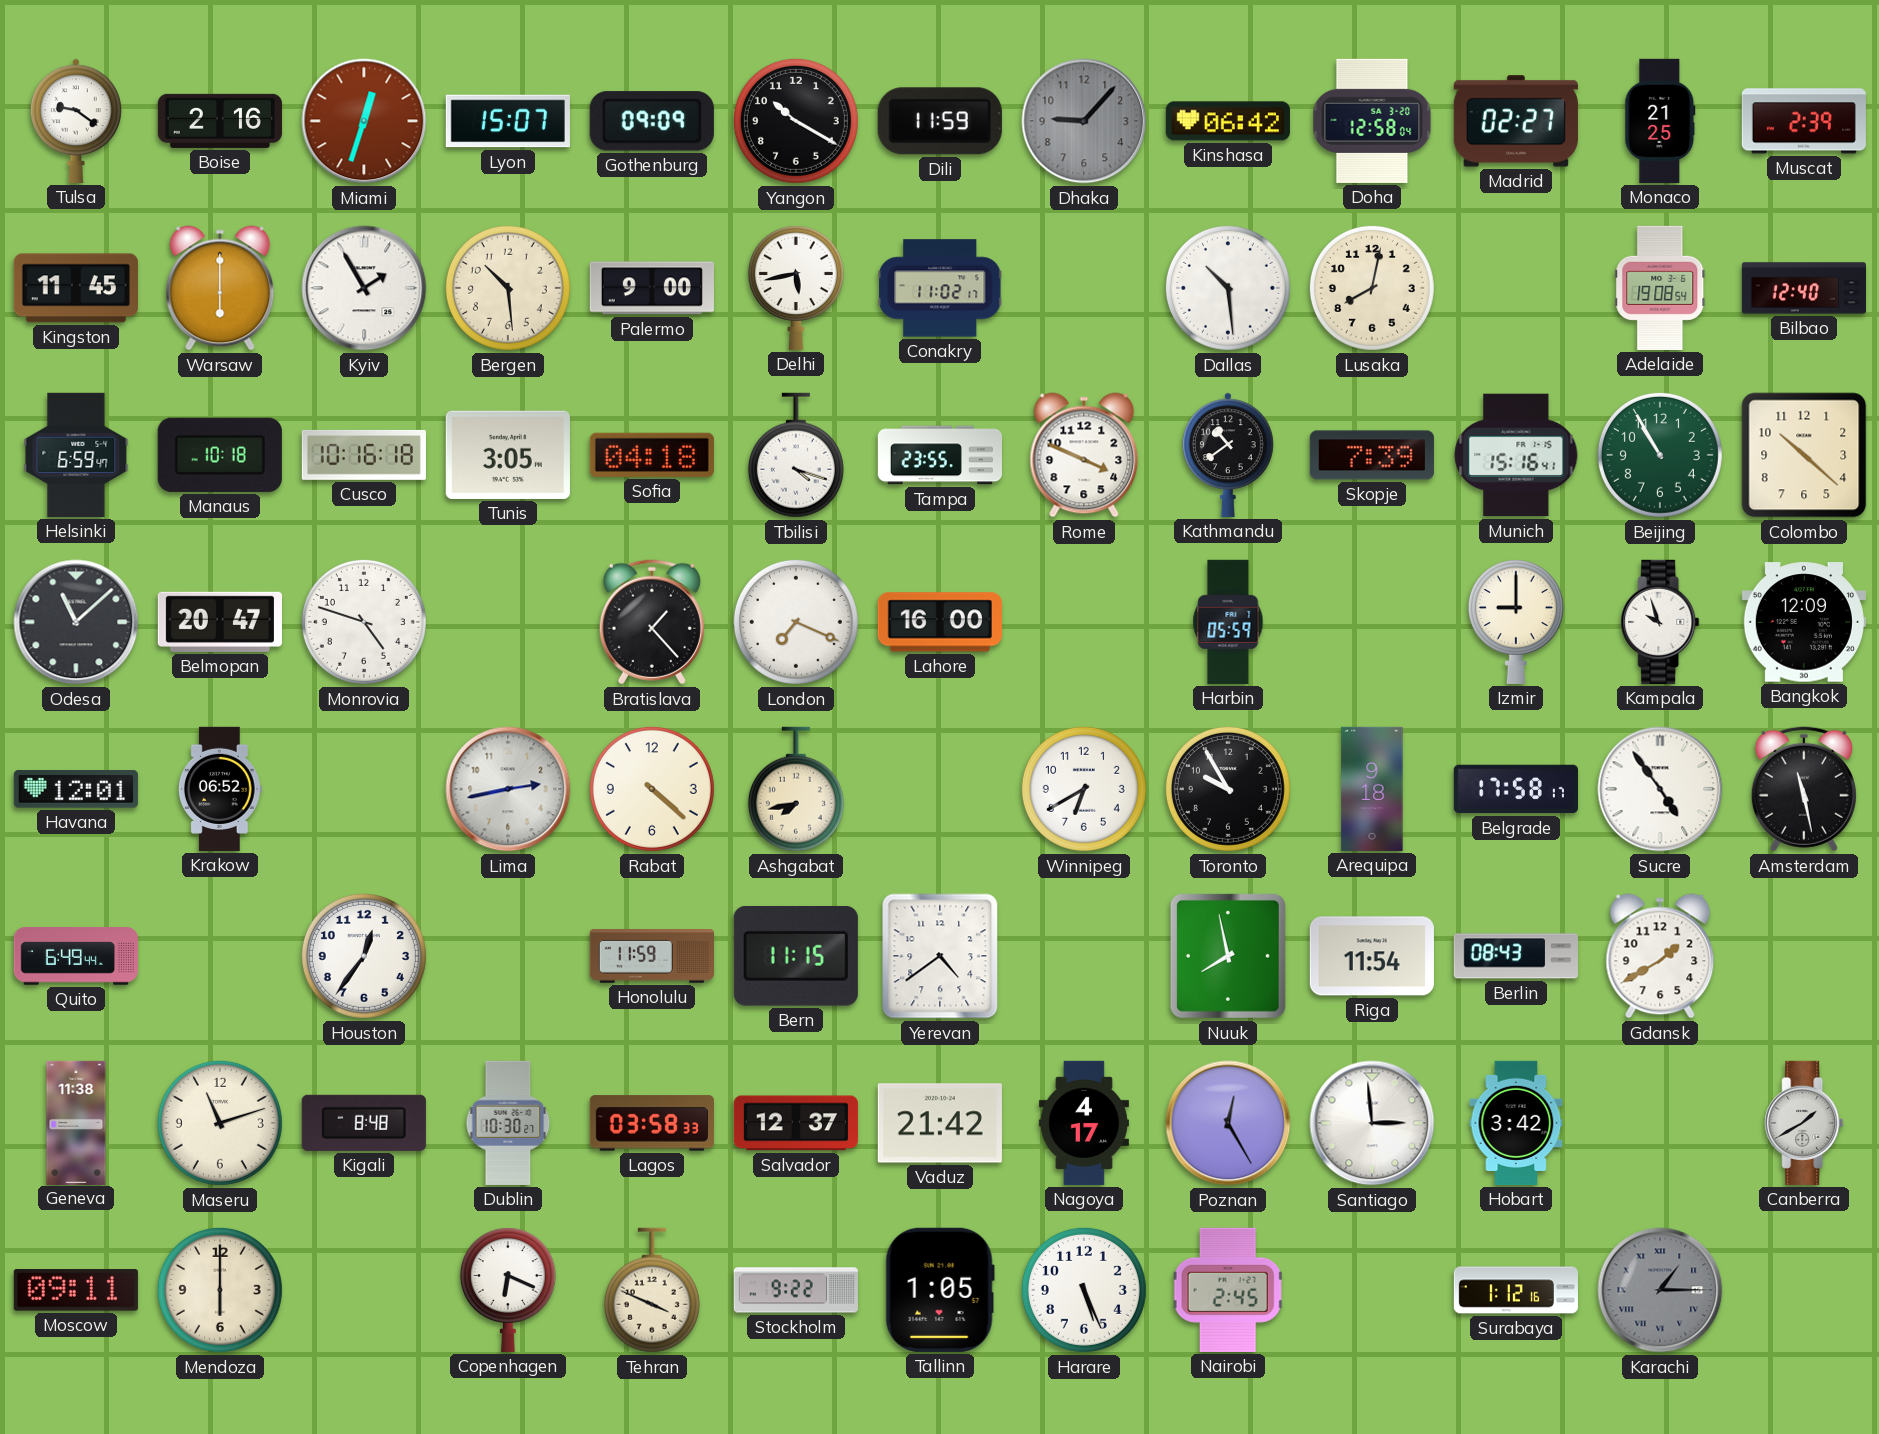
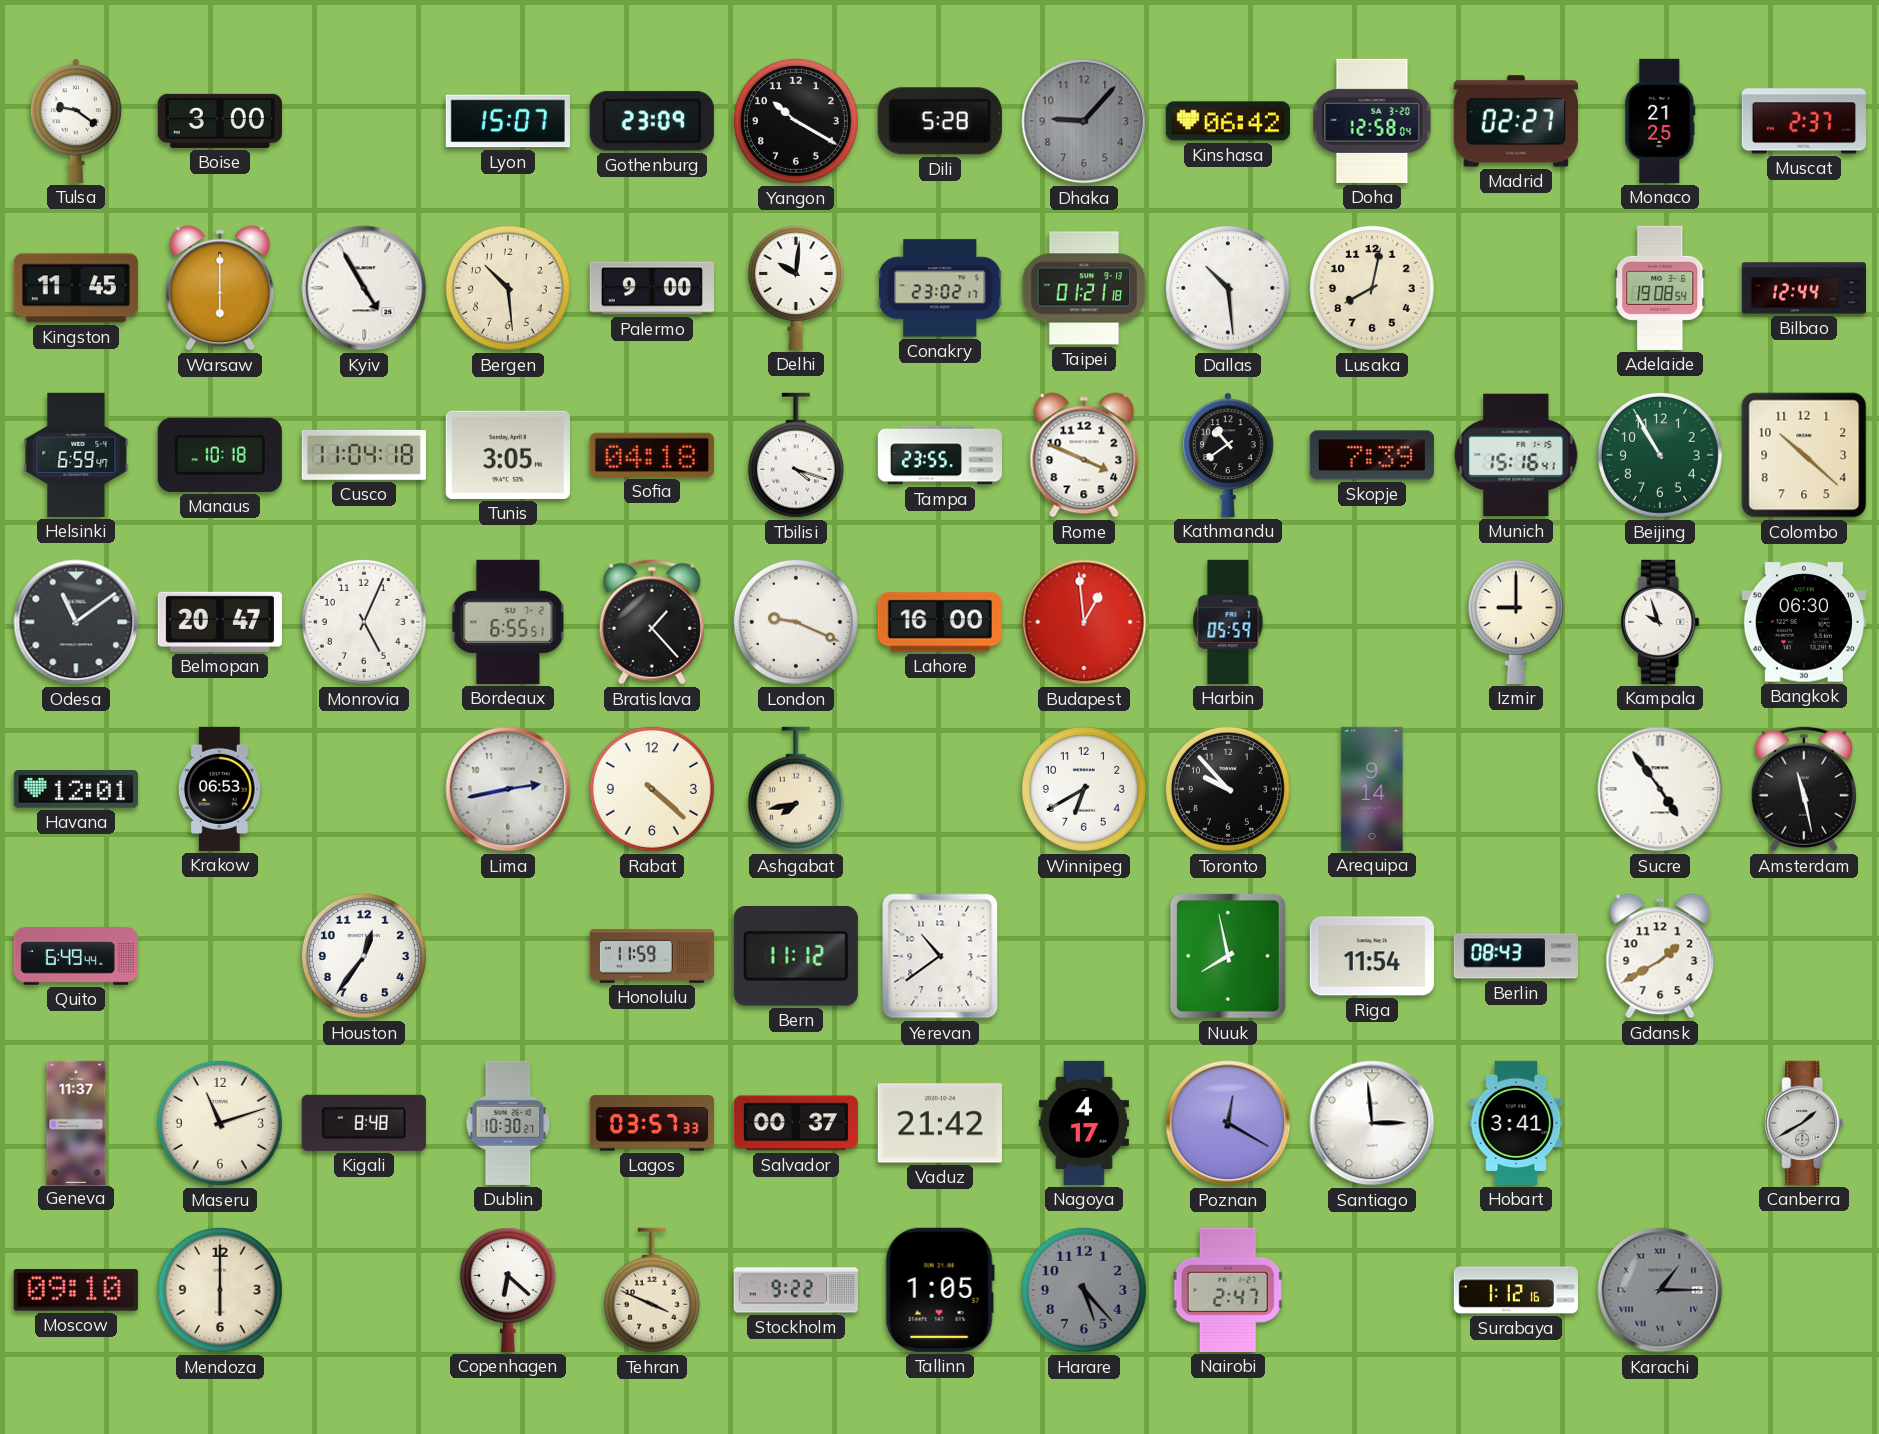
Boise: 2:16 -> 3:00 (220, 121)
Miami: 12:33 -> none (364, 121)
Gothenburg: 09:09 -> 23:09 (652, 121)
Dili: 11:59 -> 5:28 (940, 121)
Muscat: 2:39 -> 2:37 (1804, 121)
Kyiv: 1:55 -> 4:55 (364, 288)
Delhi: 5:43 -> 10:01 (796, 288)
Conakry: 11:02 -> 23:02 (940, 288)
Taipei: none -> 01:21 (1084, 288)
Bilbao: 12:40 -> 12:44 (1804, 288)
Cusco: 10:16 -> 11:04 (364, 455)
Odesa: 11:08 -> 11:09 (76, 622)
Monrovia: 4:48 -> 5:04 (364, 622)
Bordeaux: none -> 6:55 (508, 622)
London: 7:19 -> 9:19 (796, 622)
Budapest: none -> 12:59 (1084, 622)
Bangkok: 12:09 -> 06:30 (1804, 622)
Krakow: 06:52 -> 06:53 (220, 789)
Toronto: 9:55 -> 9:53 (1228, 789)
Arequipa: 9:18 -> 9:14 (1372, 789)
Belgrade: 17:58 -> none (1516, 789)
Bern: 11:15 -> 11:12 (796, 956)
Yerevan: 4:39 -> 10:39 (940, 956)
Geneva: 11:38 -> 11:37 (76, 1122)
Lagos: 03:58 -> 03:57 (652, 1123)
Salvador: 12:37 -> 00:37 (796, 1123)
Poznan: 12:25 -> 12:20 (1228, 1123)
Hobart: 3:42 -> 3:41 (1516, 1123)
Moscow: 09:11 -> 09:10 (76, 1290)
Copenhagen: 6:19 -> 6:22 (508, 1290)
Harare: 5:26 -> 5:23 (1084, 1290)
Harare dial: white -> grey (1084, 1290)
Nairobi: 2:45 -> 2:47 (1228, 1290)
